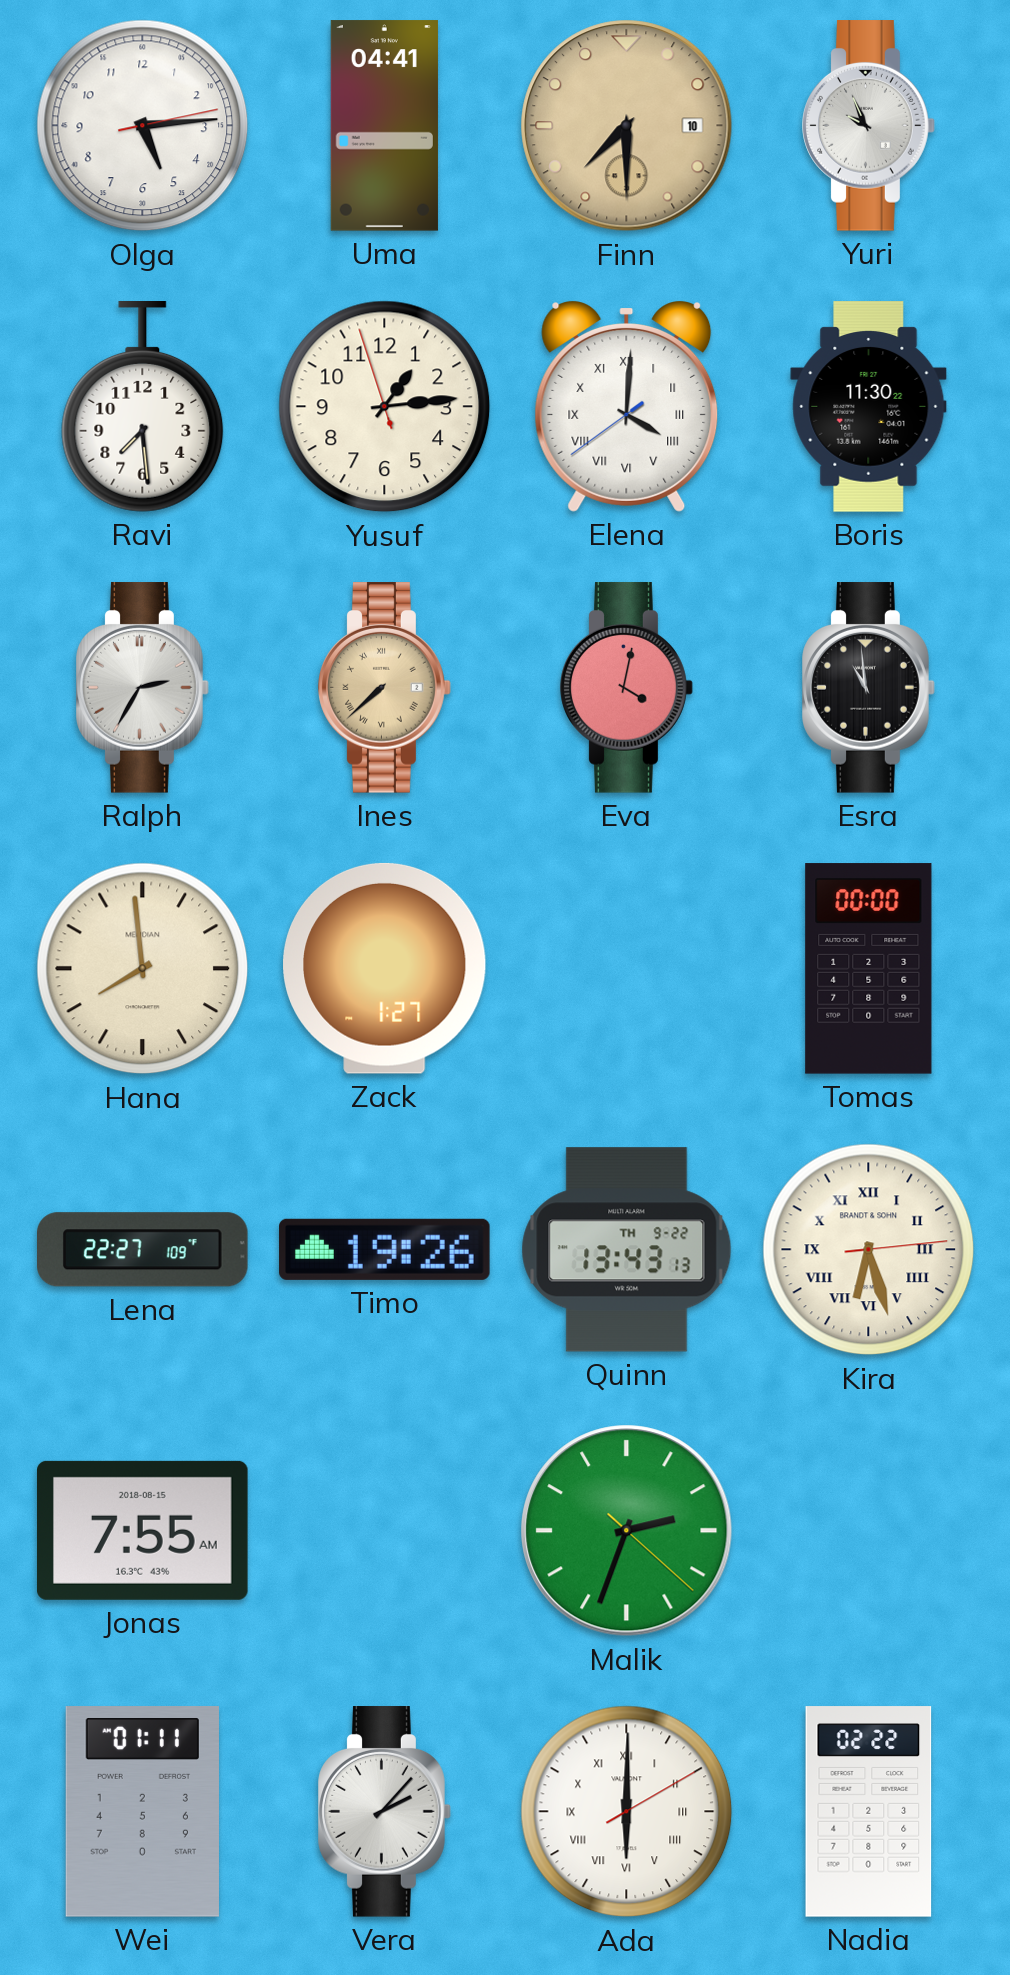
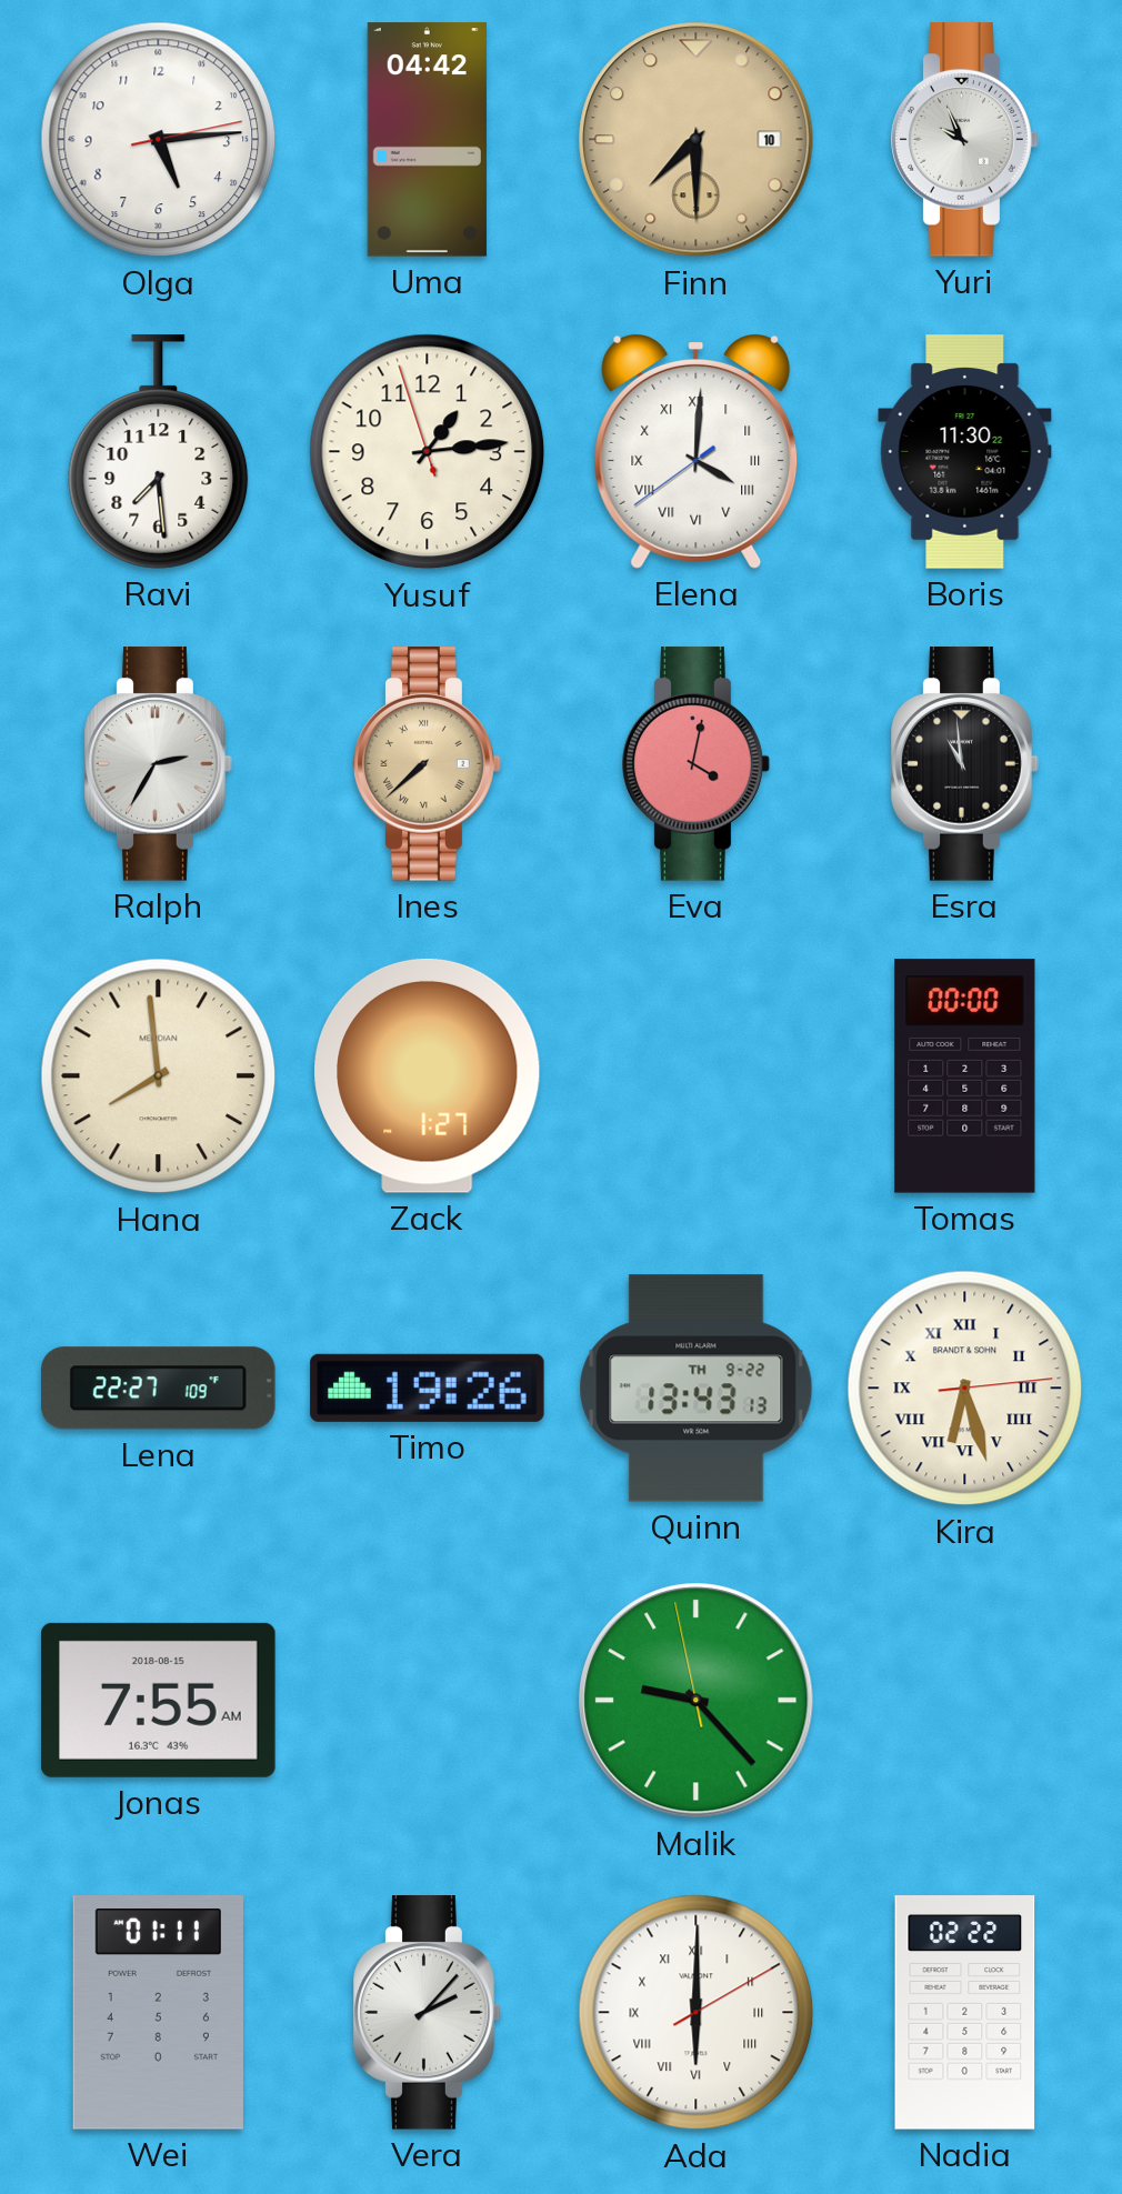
Uma: 04:41 -> 04:42 (427, 140)
Malik: 2:33 -> 9:22 (697, 1701)
